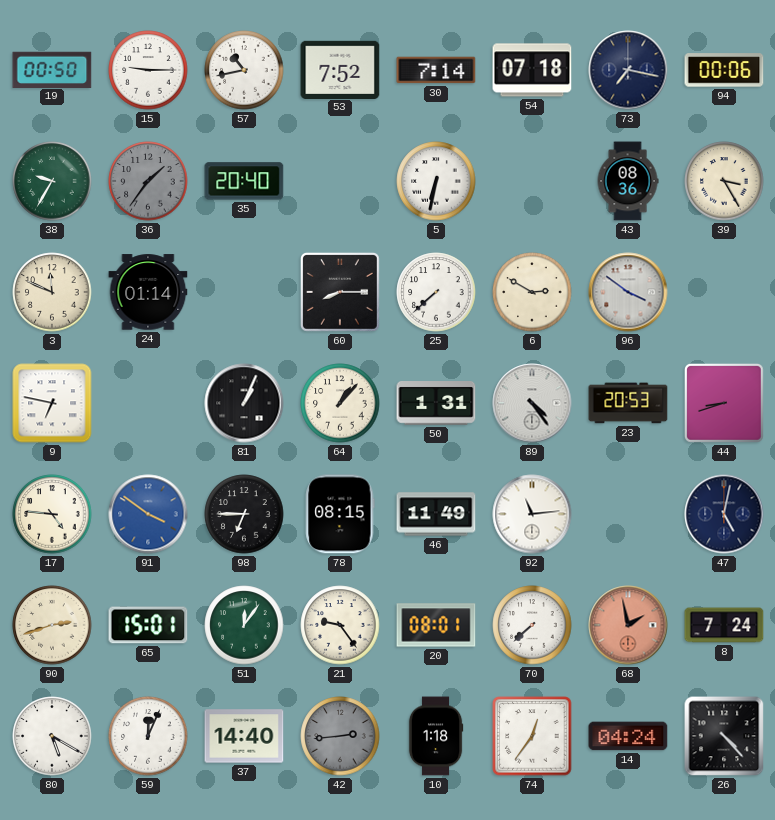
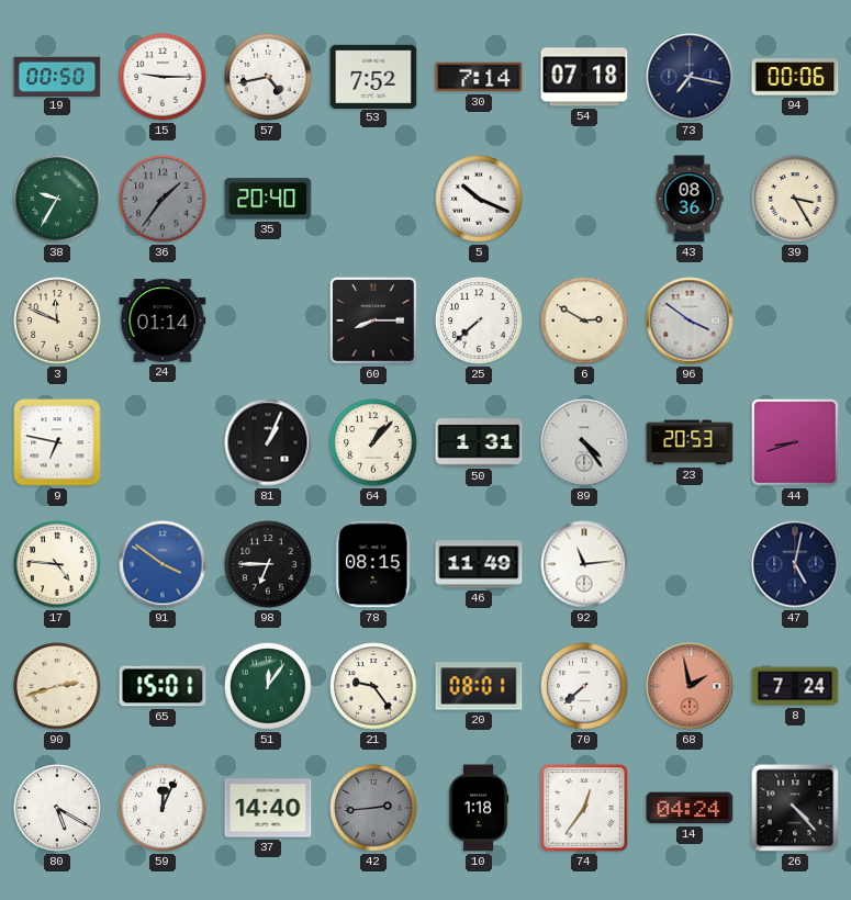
57: 10:43 -> 4:43 (268, 77)
5: 6:32 -> 10:19 (479, 199)
